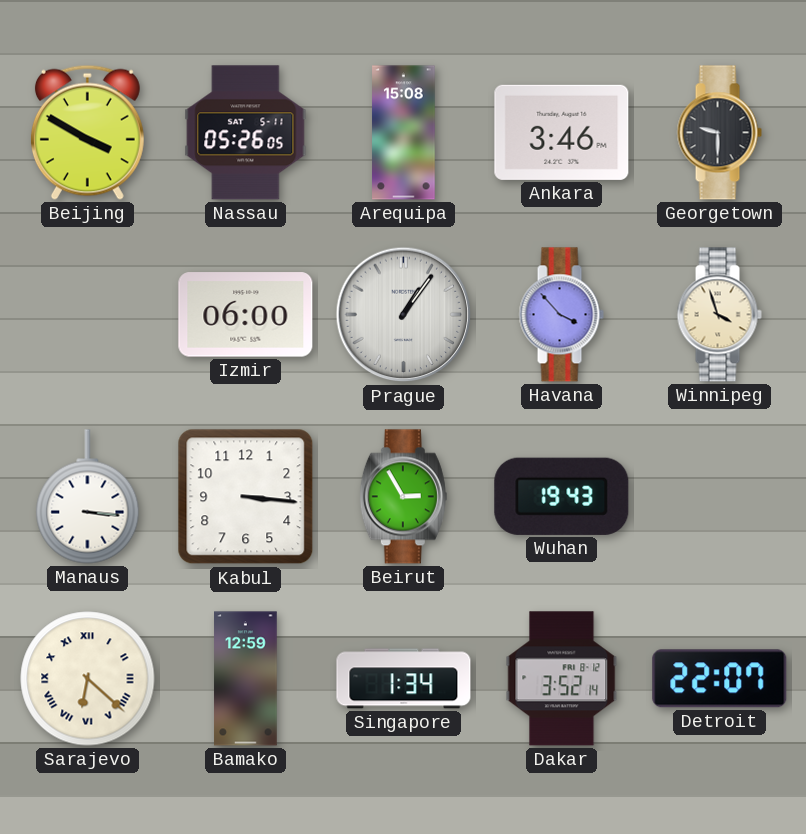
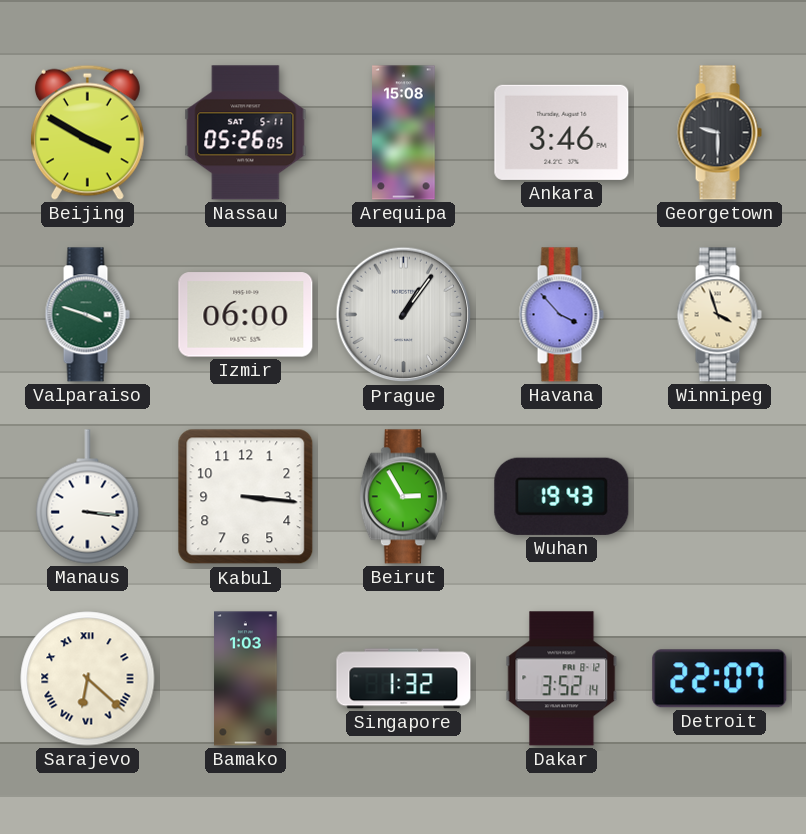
Valparaiso: none -> 3:48 (87, 315)
Bamako: 12:59 -> 1:03 (246, 679)
Singapore: 1:34 -> 1:32 (404, 679)
